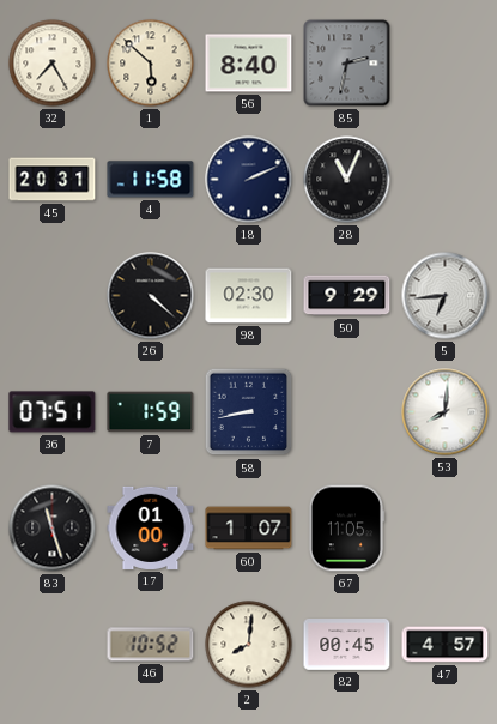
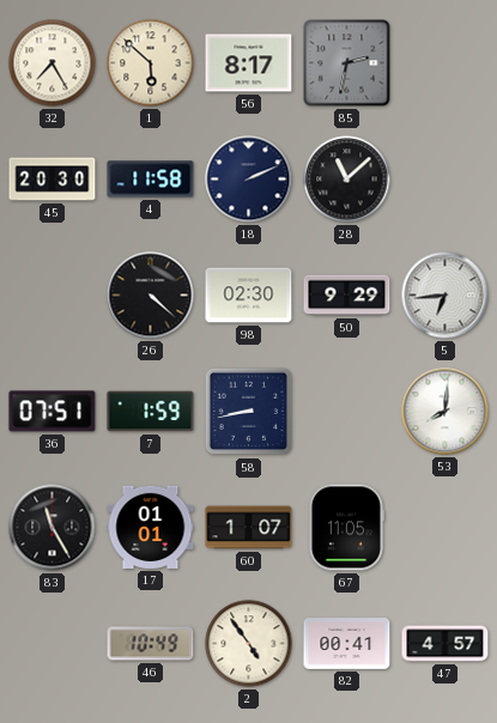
56: 8:40 -> 8:17 (249, 63)
45: 20:31 -> 20:30 (53, 180)
28: 11:04 -> 11:08 (347, 180)
83: 11:27 -> 11:25 (53, 528)
17: 01:00 -> 01:01 (151, 527)
46: 10:52 -> 10:49 (151, 644)
2: 8:01 -> 4:54 (249, 644)
82: 00:45 -> 00:41 (347, 644)
